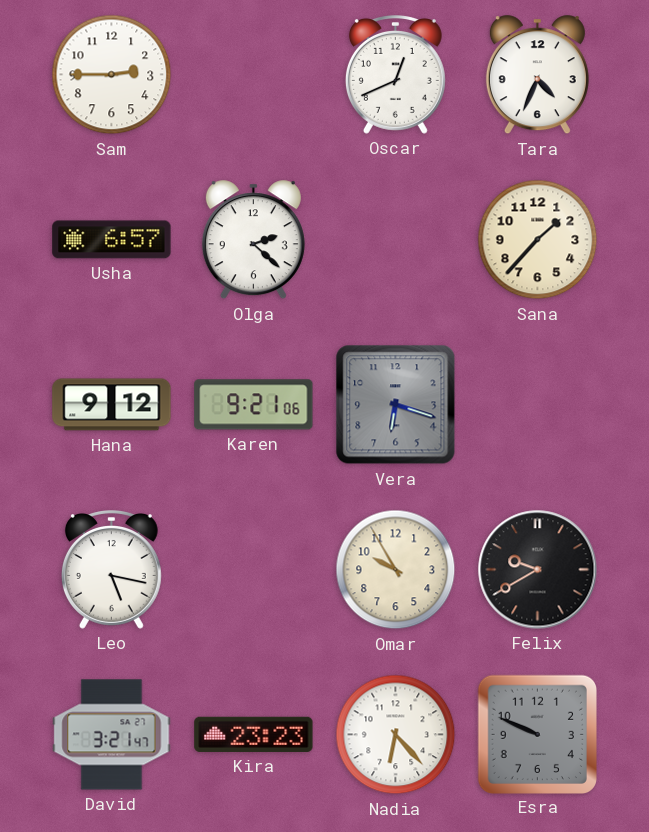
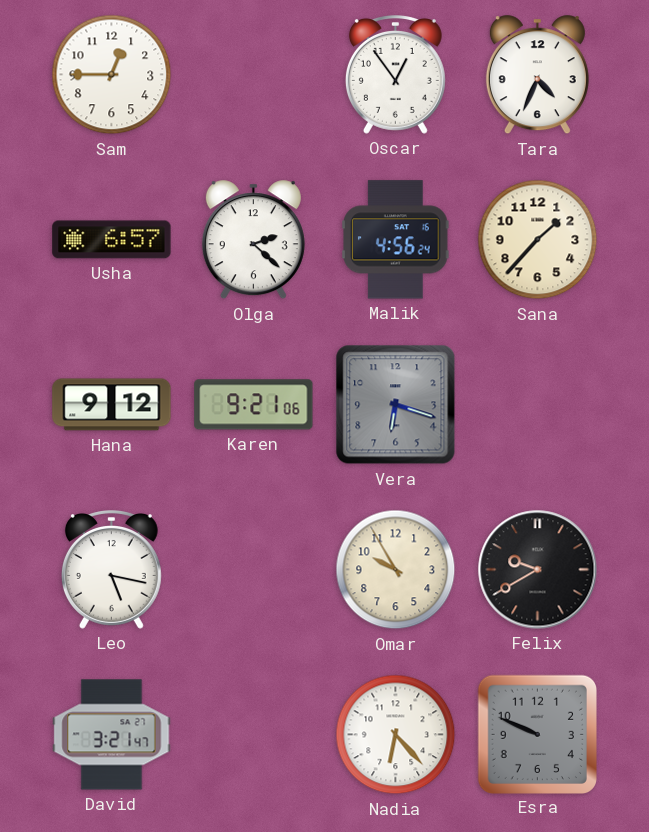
Sam: 2:45 -> 12:45 (112, 75)
Oscar: 12:41 -> 12:54 (395, 75)
Malik: none -> 4:56 (396, 240)
Kira: 23:23 -> none (254, 734)
